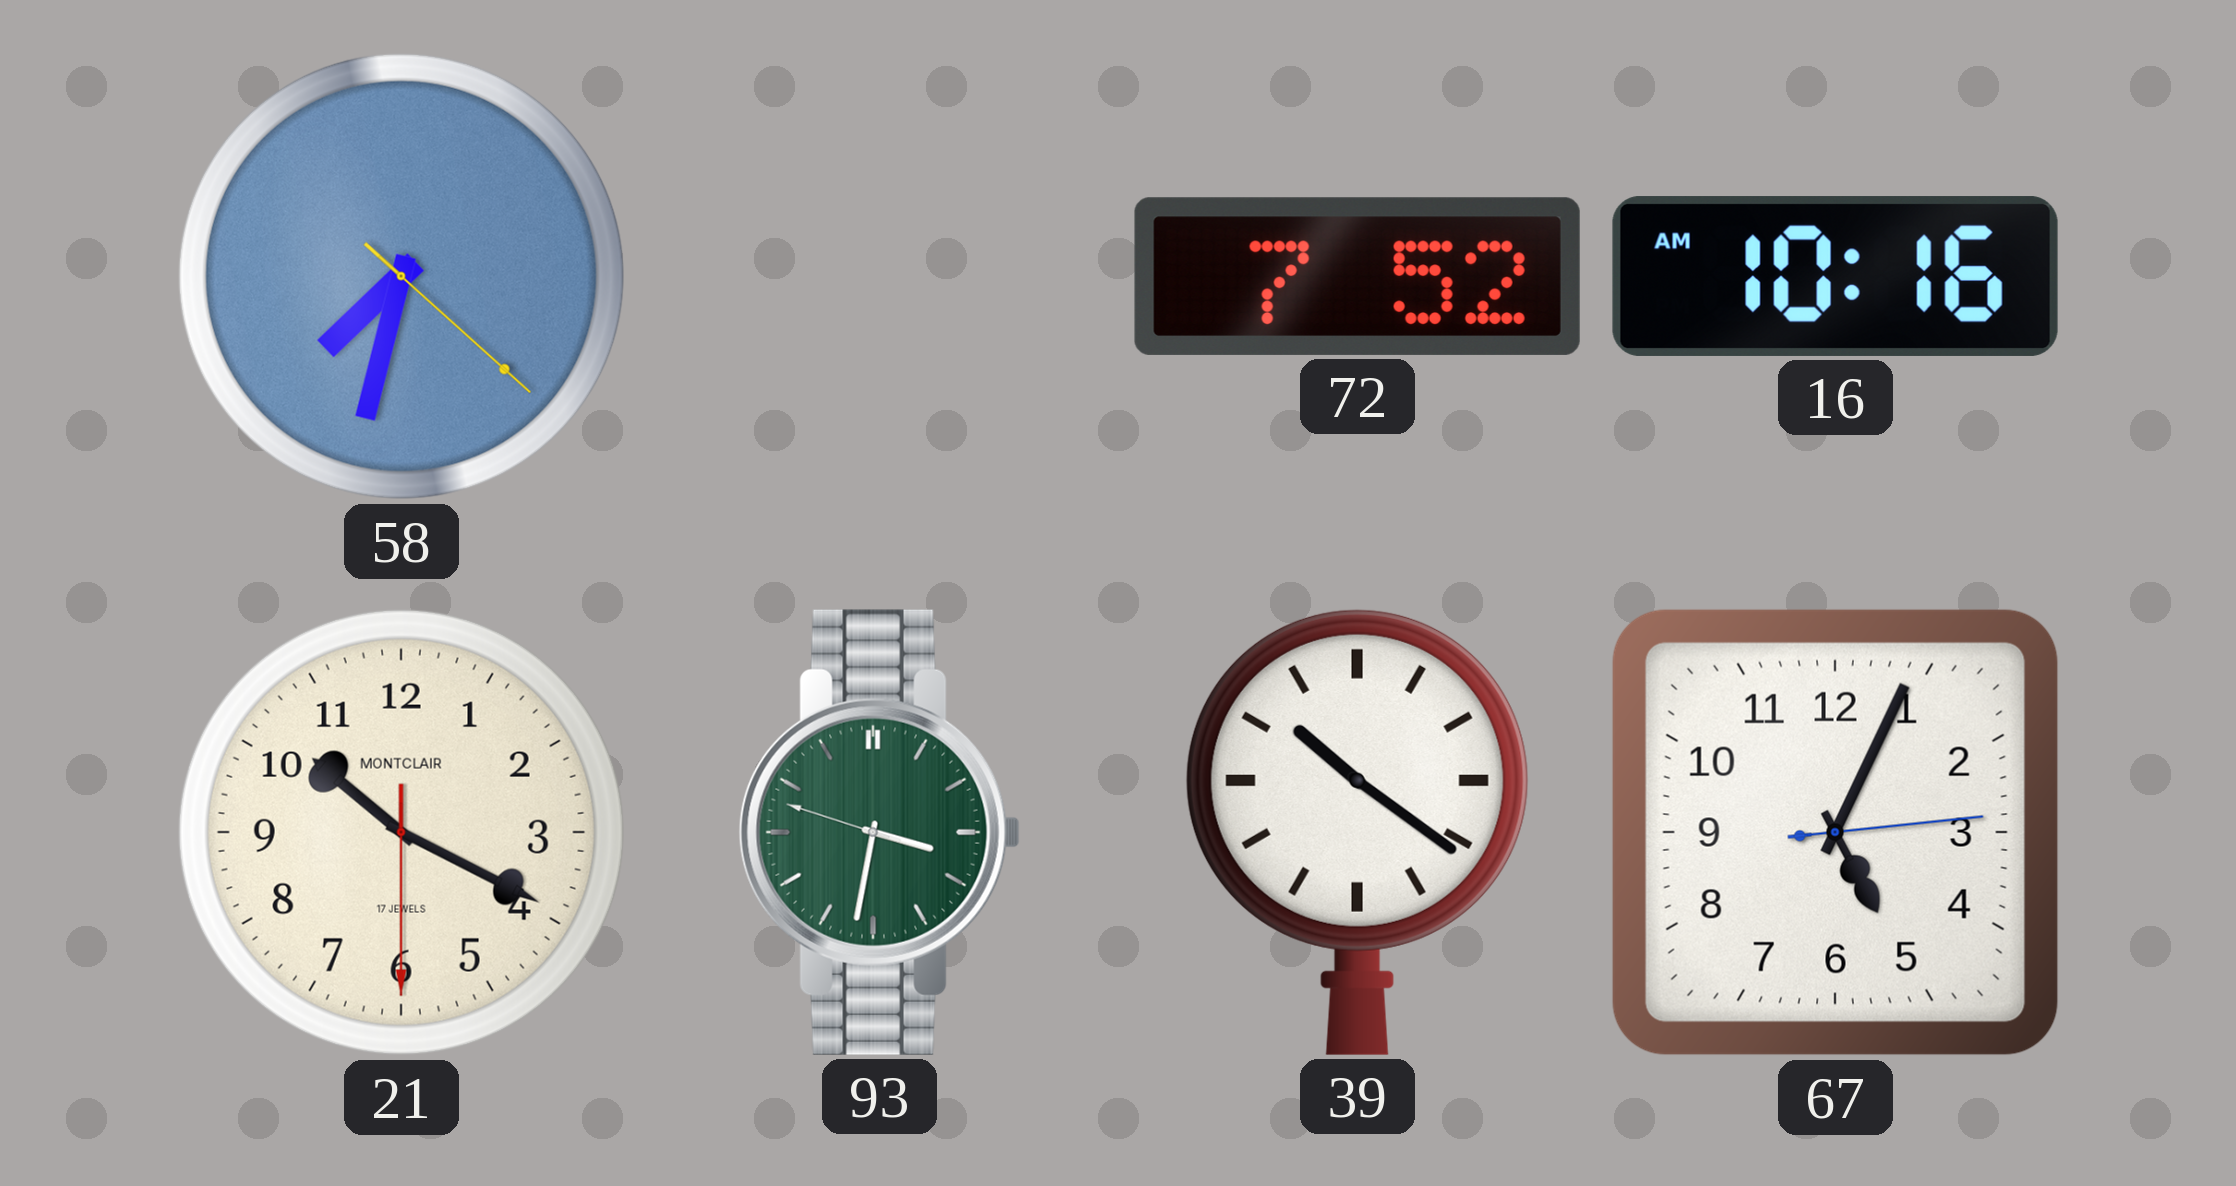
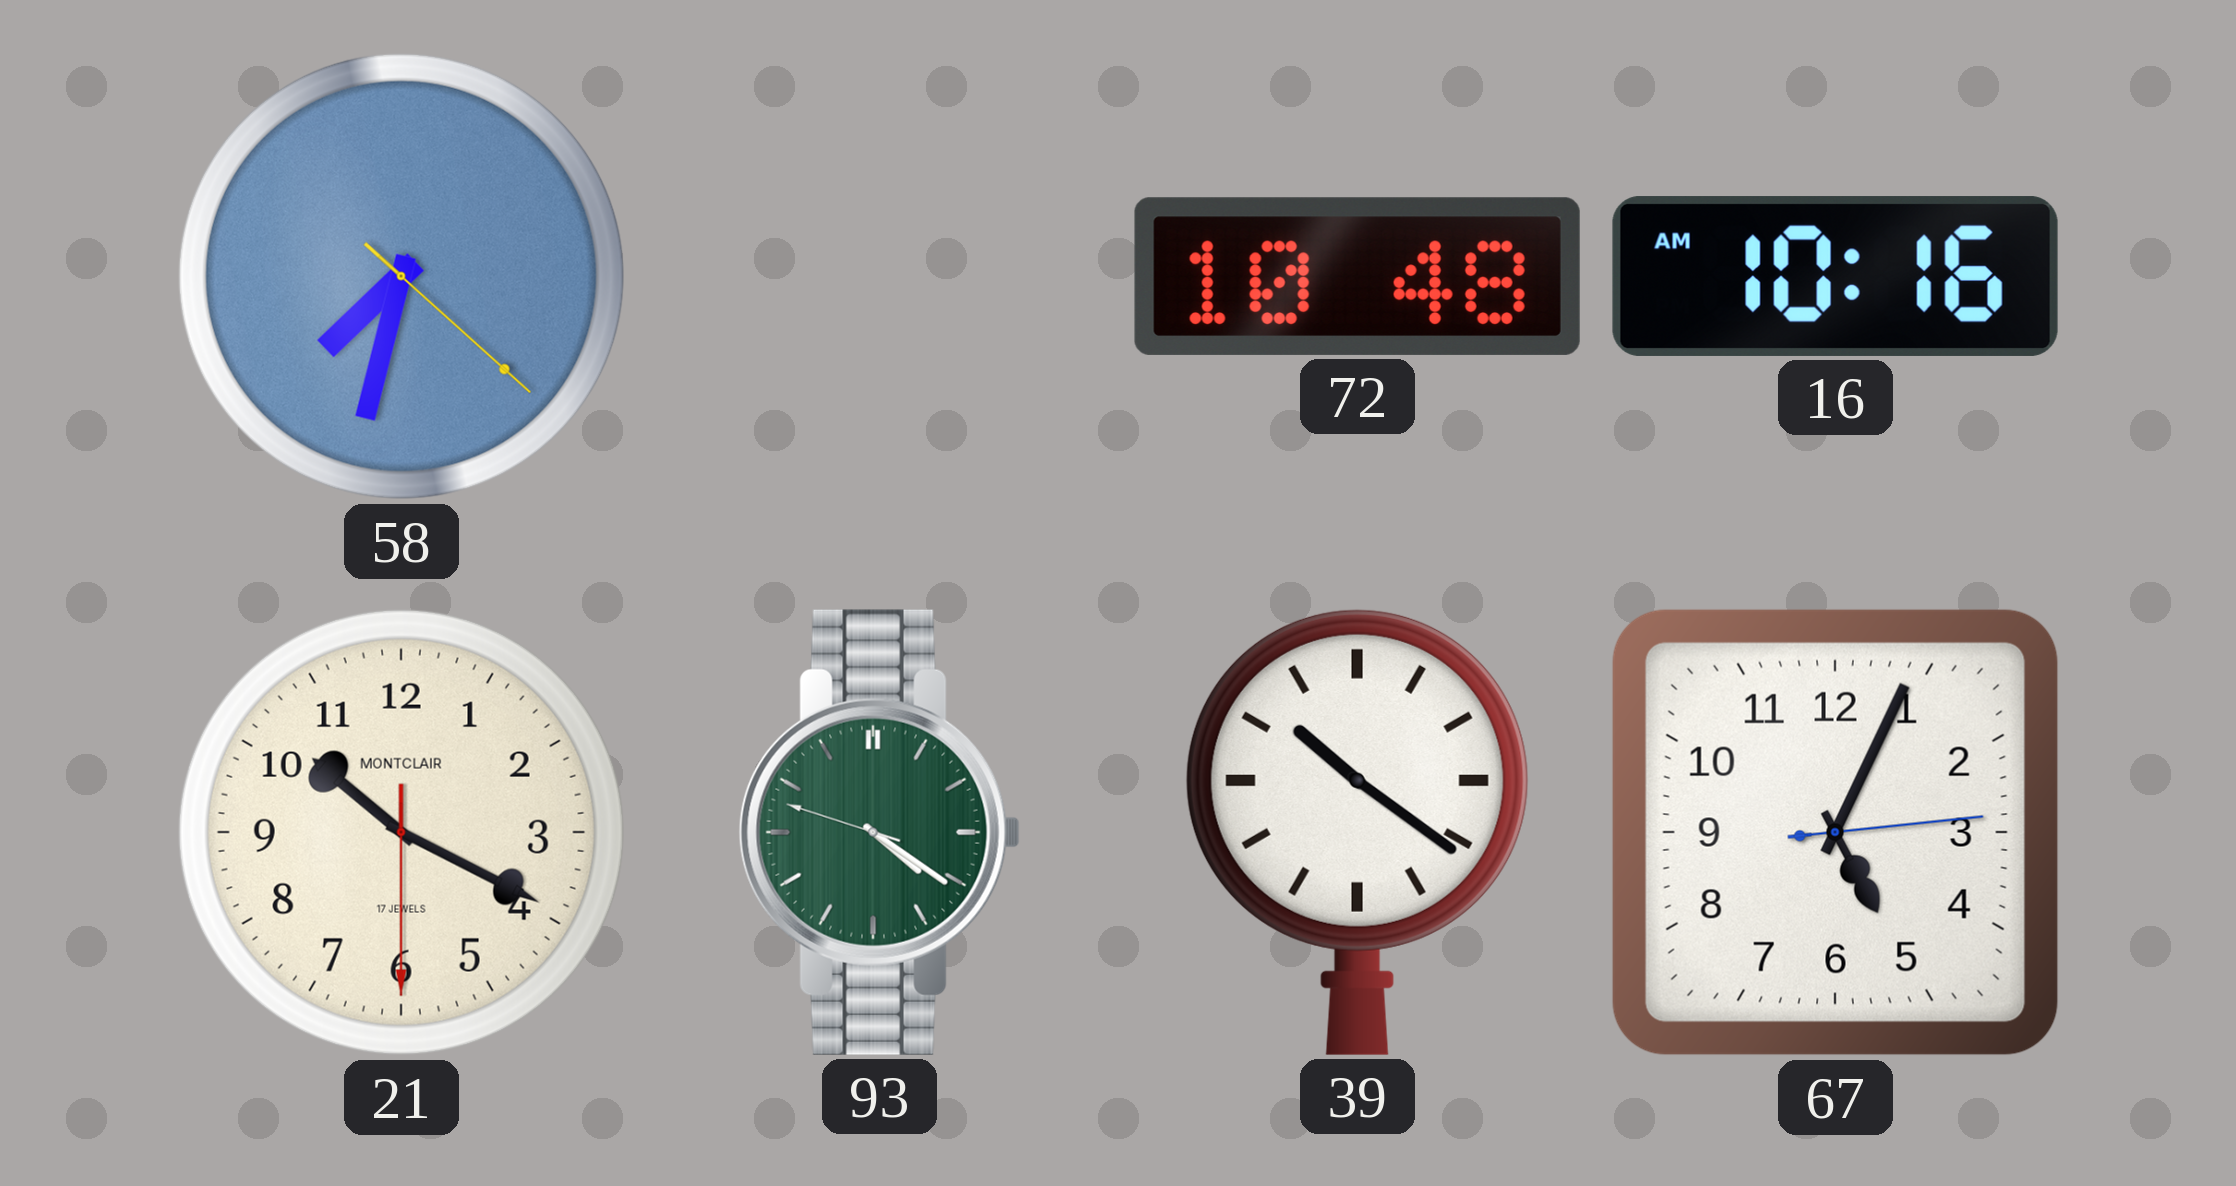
72: 7:52 -> 10:48 (1357, 276)
93: 3:31 -> 4:20 (879, 832)
